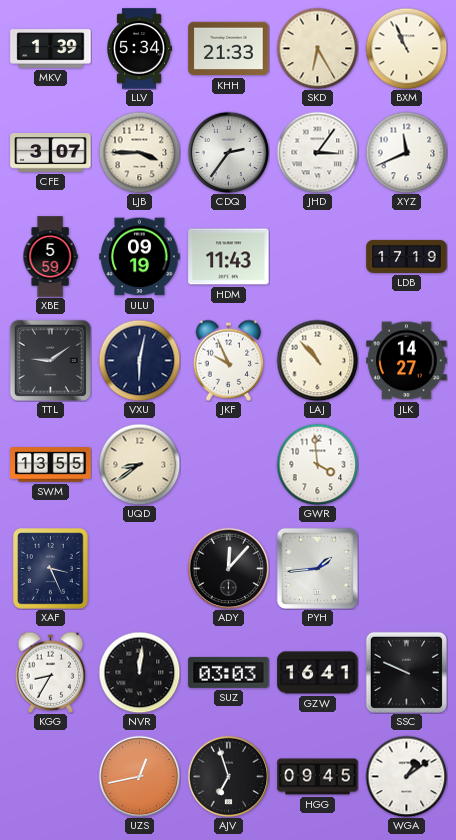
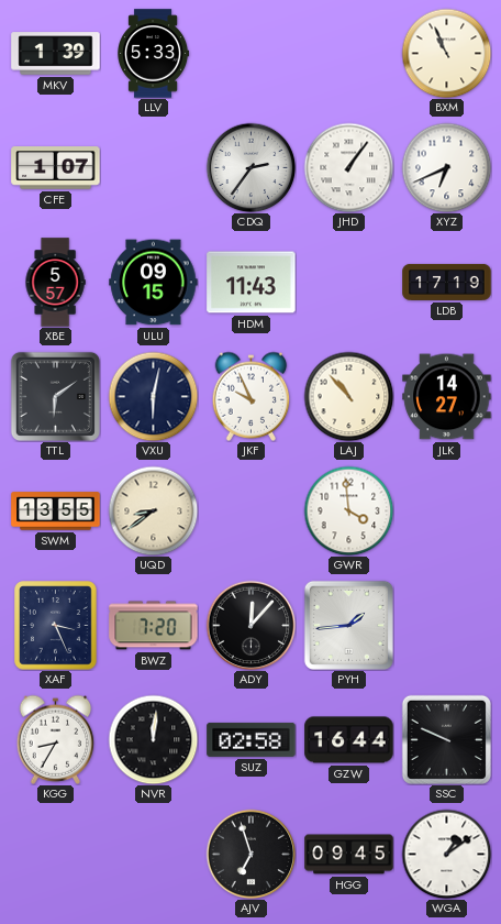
LLV: 5:34 -> 5:33 (154, 54)
KHH: 21:33 -> none (229, 49)
SKD: 6:25 -> none (317, 48)
CFE: 3:07 -> 1:07 (56, 168)
LJB: 3:45 -> none (139, 152)
JHD: 3:06 -> 1:06 (348, 167)
XYZ: 11:41 -> 6:41 (446, 167)
XBE: 5:59 -> 5:57 (55, 283)
ULU: 09:19 -> 09:15 (154, 283)
TTL: 9:09 -> 6:09 (55, 396)
BWZ: none -> 7:20 (154, 626)
SUZ: 03:03 -> 02:58 (252, 739)
GZW: 16:41 -> 16:44 (349, 740)
UZS: 12:43 -> none (139, 776)
